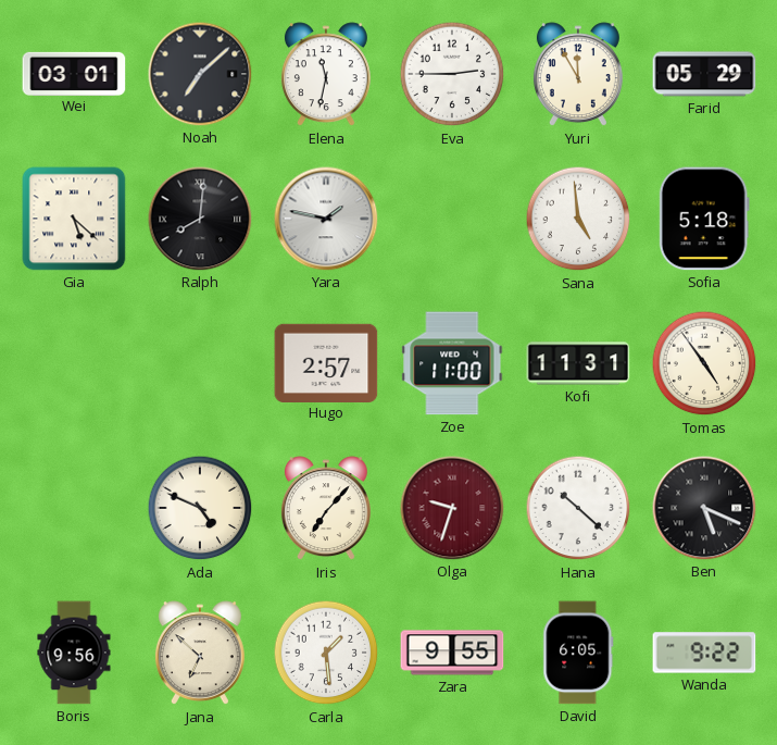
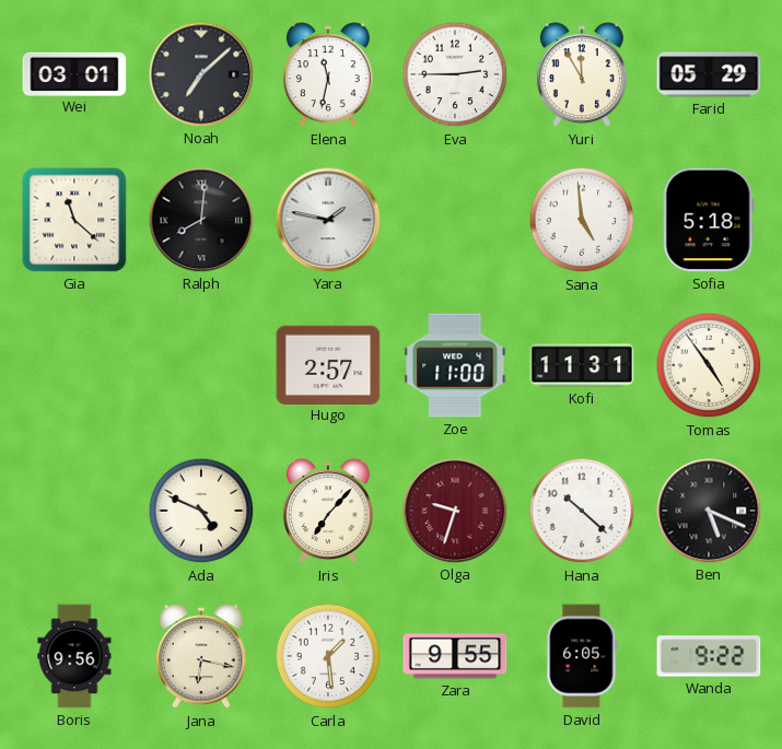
Gia: 5:22 -> 11:22 (74, 220)
Jana: 6:52 -> 6:17 (201, 657)
